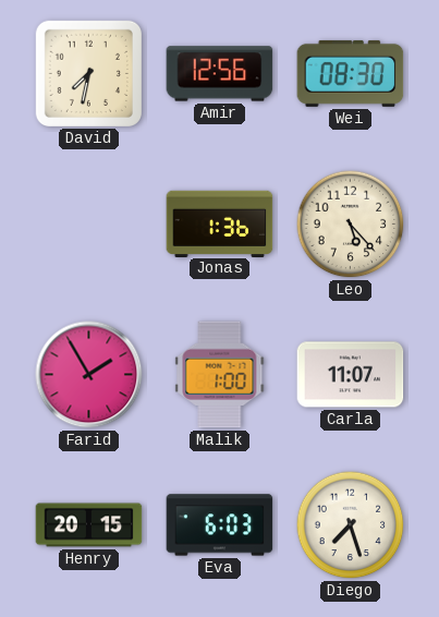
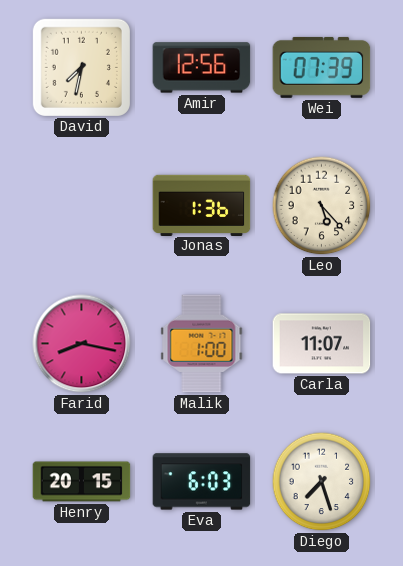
Wei: 08:30 -> 07:39 (322, 67)
Farid: 1:55 -> 8:17 (82, 344)
